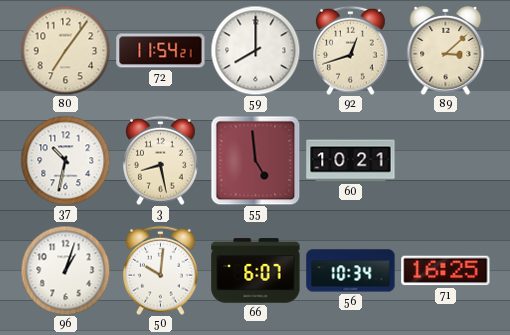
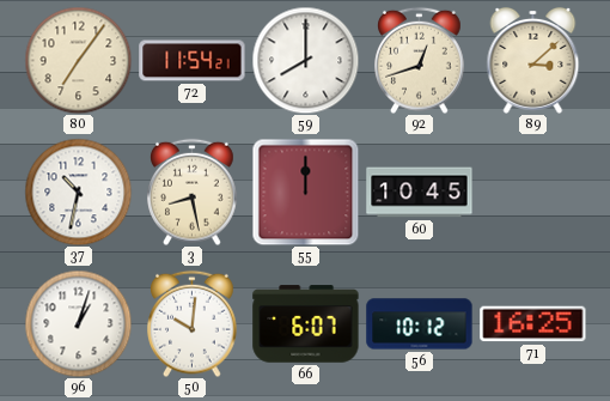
55: 4:59 -> 12:00 (305, 192)
60: 10:21 -> 10:45 (420, 193)
56: 10:34 -> 10:12 (420, 324)
